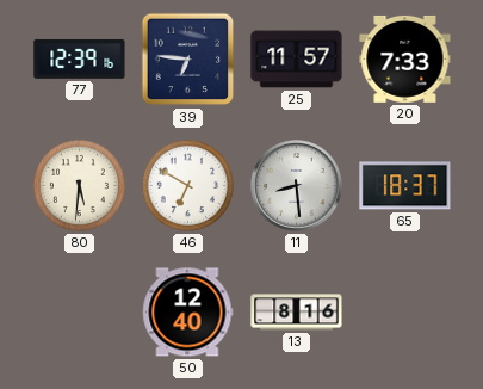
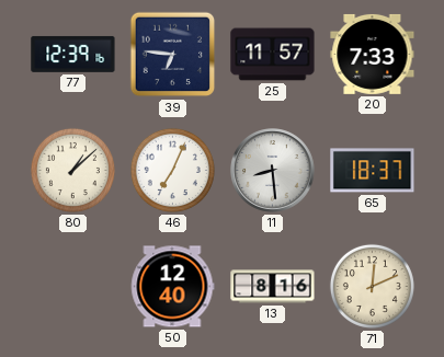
80: 5:31 -> 1:08 (72, 170)
46: 6:50 -> 7:04 (172, 170)
71: none -> 12:11 (372, 286)
